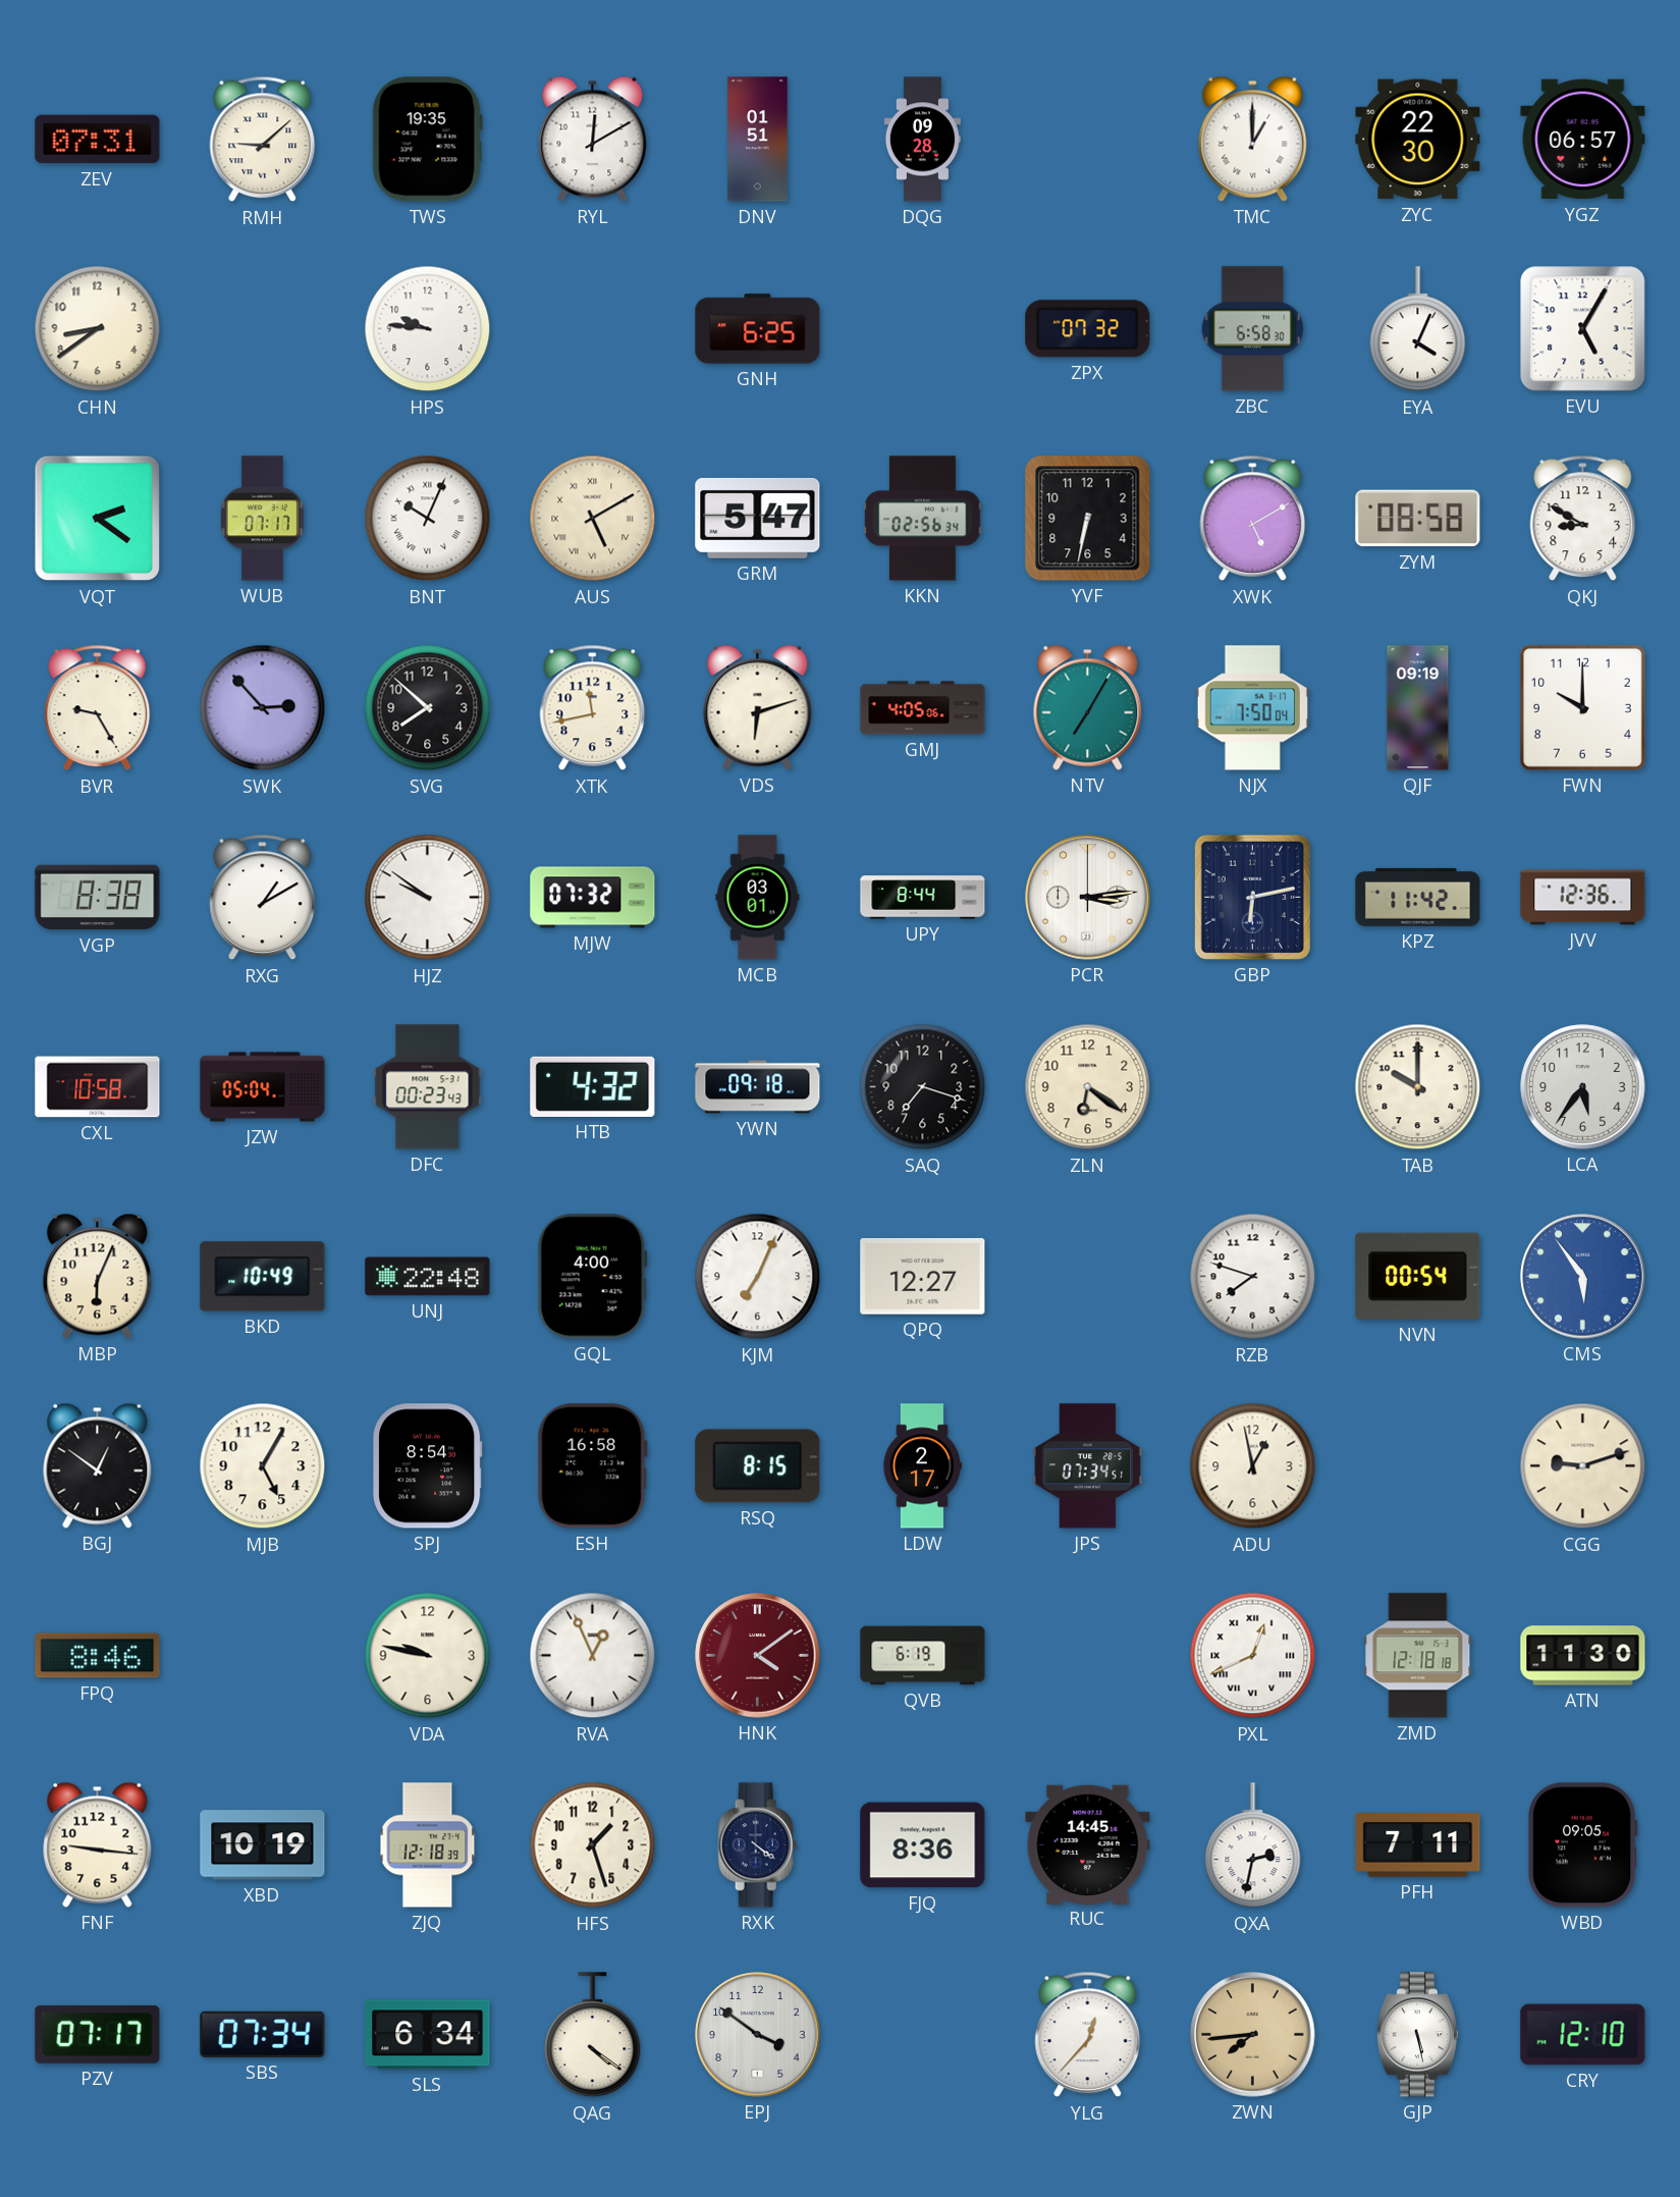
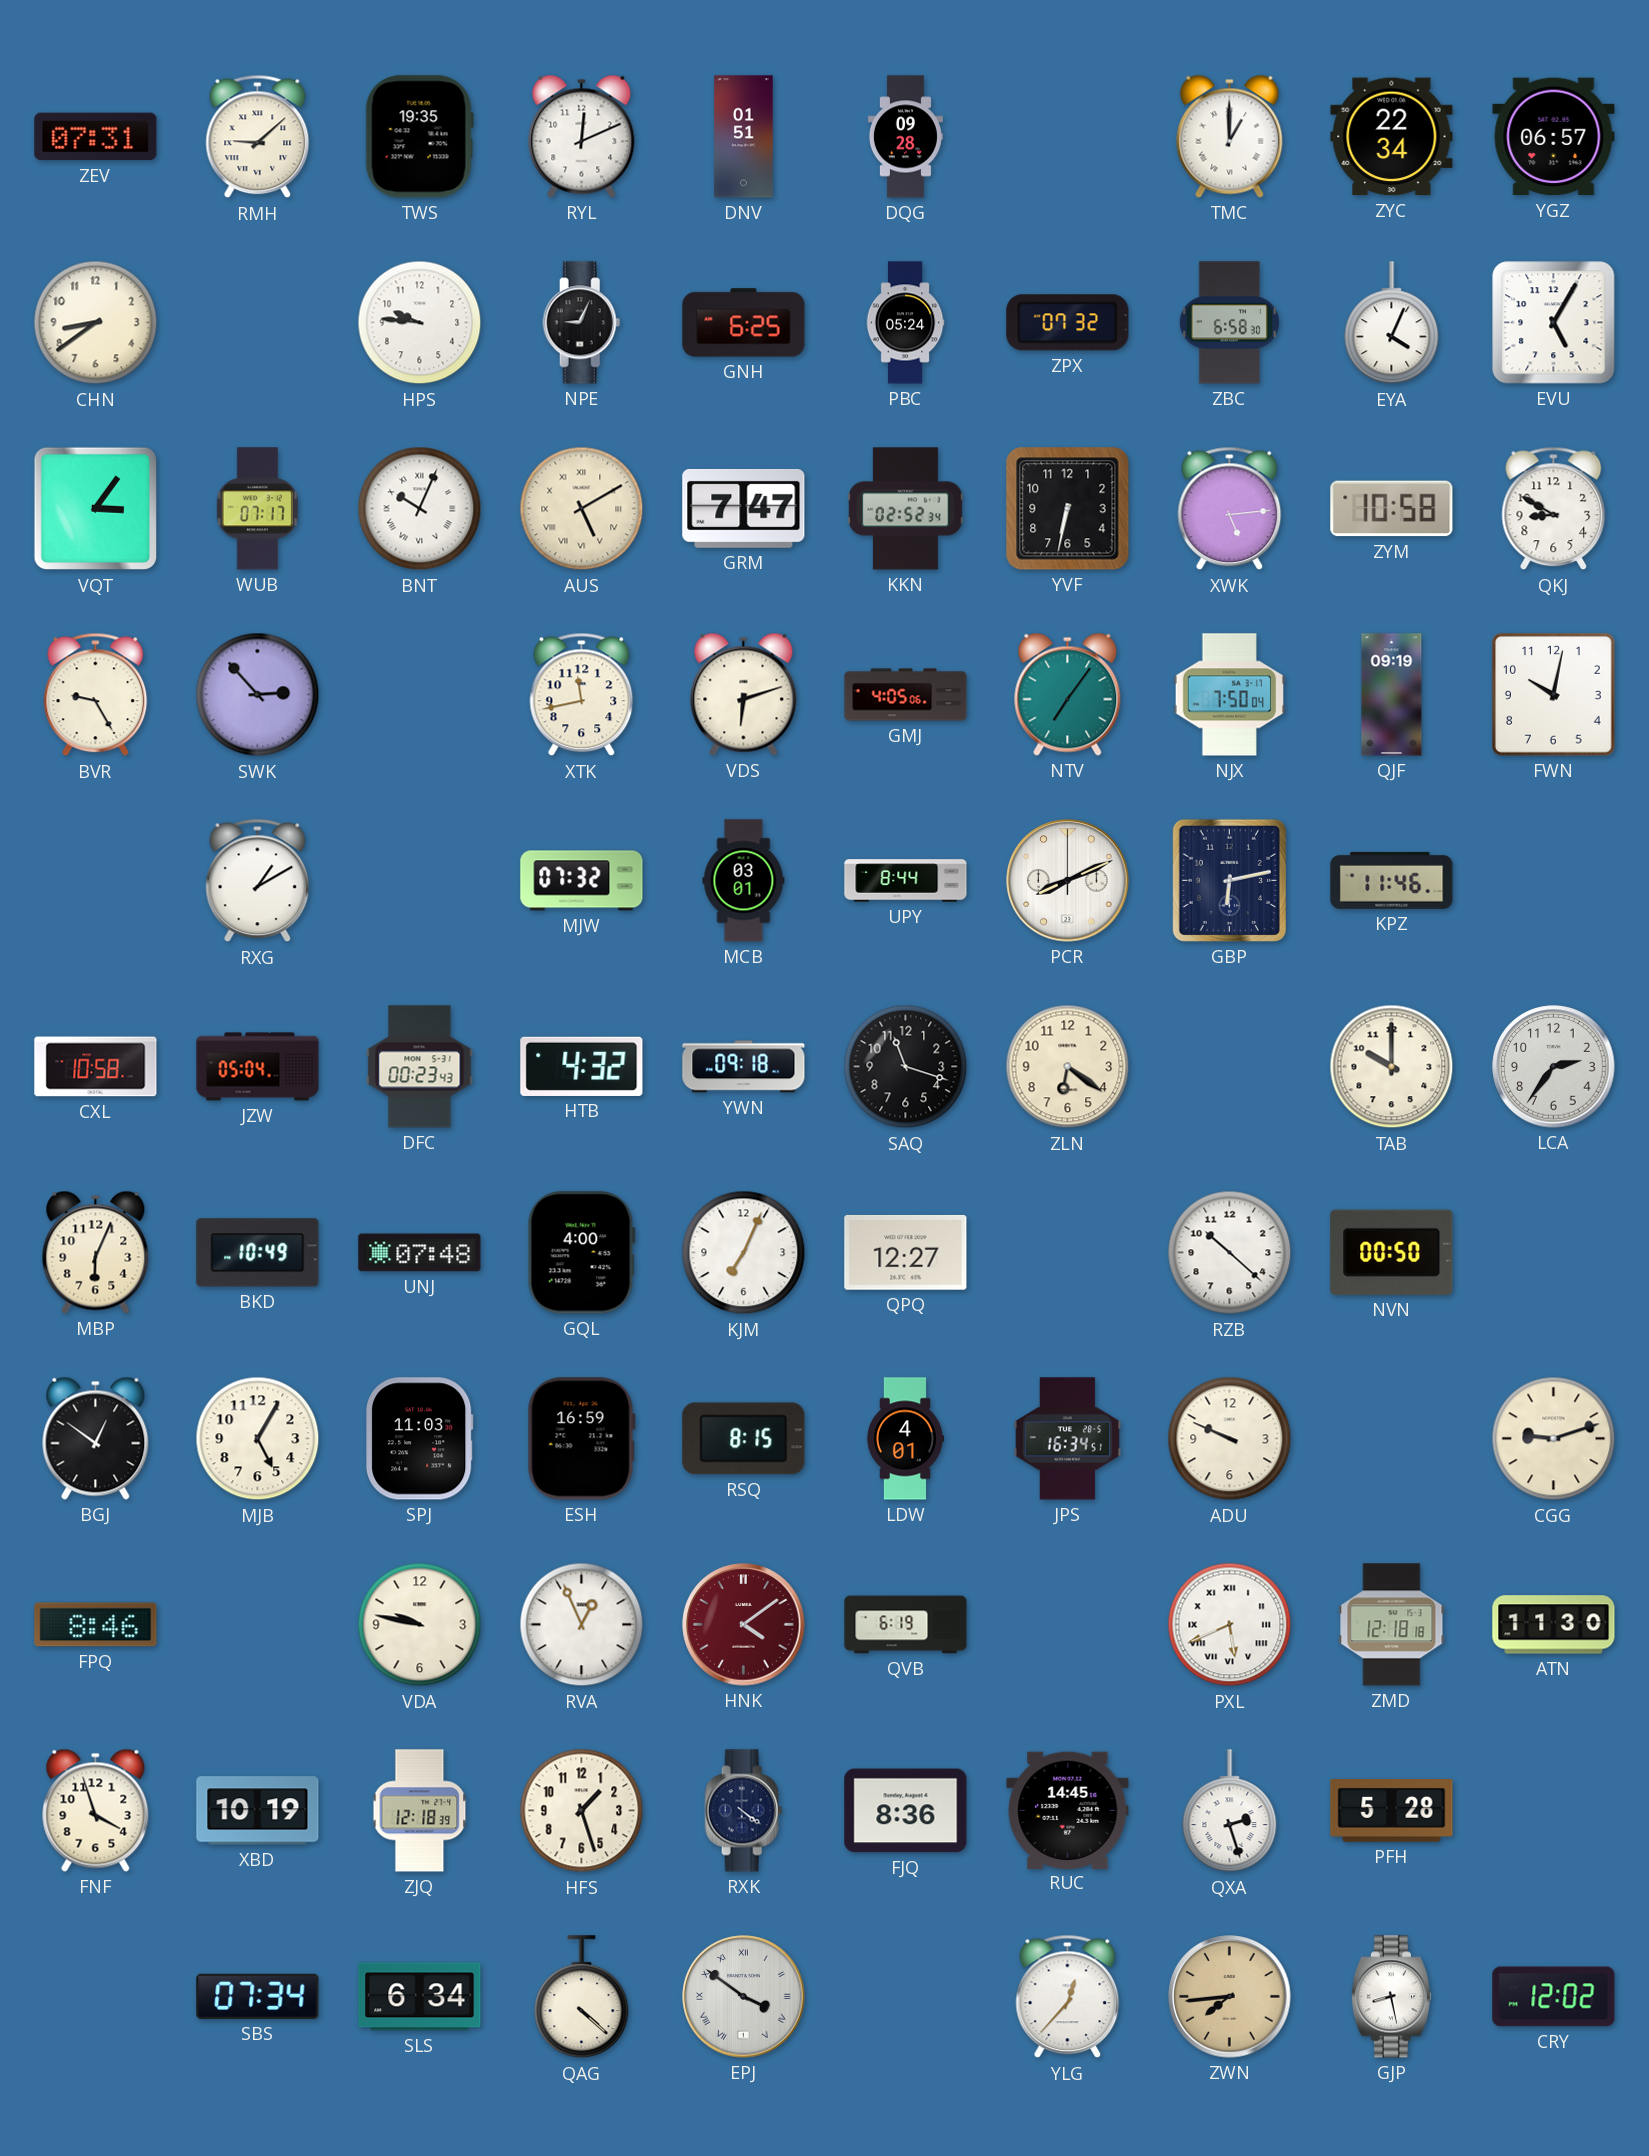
RYL: 12:10 -> 12:11 (582, 136)
ZYC: 22:30 -> 22:34 (1392, 137)
NPE: none -> 9:04 (582, 323)
PBC: none -> 05:24 (905, 323)
VQT: 2:21 -> 3:06 (96, 509)
GRM: 5:47 -> 7:47 (744, 508)
KKN: 02:56 -> 02:52 (906, 509)
XWK: 5:10 -> 5:14 (1230, 509)
ZYM: 08:58 -> 10:58 (1392, 509)
SVG: 7:52 -> none (428, 708)
NTV: 7:05 -> 7:06 (1068, 694)
FWN: 10:00 -> 10:02 (1554, 695)
VGP: 8:38 -> none (98, 898)
HJZ: 9:51 -> none (428, 898)
PCR: 3:14 -> 8:11 (1068, 881)
KPZ: 11:42 -> 11:46 (1392, 880)
JVV: 12:36 -> none (1583, 898)
SAQ: 7:18 -> 11:18 (906, 1067)
LCA: 5:36 -> 2:36 (1554, 1067)
UNJ: 22:48 -> 07:48 (420, 1253)
RZB: 7:48 -> 10:22 (1230, 1253)
NVN: 00:54 -> 00:50 (1392, 1252)
CMS: 5:54 -> none (1583, 1277)
SPJ: 8:54 -> 11:03 (419, 1439)
ESH: 16:58 -> 16:59 (581, 1439)
LDW: 2:17 -> 4:01 (904, 1439)
JPS: 07:34 -> 16:34 (1068, 1439)
ADU: 12:58 -> 9:49 (1230, 1439)
PXL: 12:41 -> 5:41 (1230, 1625)
FNF: 9:16 -> 3:57 (96, 1810)
QXA: 2:32 -> 2:27 (1230, 1811)
PFH: 7:11 -> 5:28 (1392, 1811)
WBD: 09:05 -> none (1582, 1845)
PZV: 07:17 -> none (98, 2034)
QAG: 4:21 -> 4:22 (582, 1997)
EPJ numerals: Arabic -> Roman (744, 1997)
GJP: 5:28 -> 8:28 (1391, 1997)
CRY: 12:10 -> 12:02 (1554, 1997)
